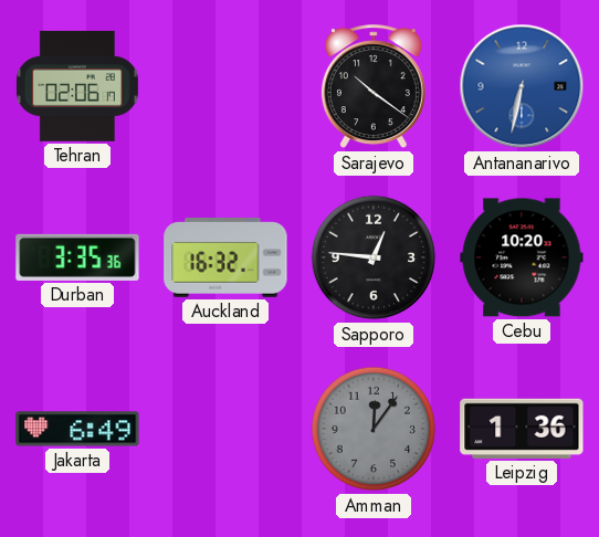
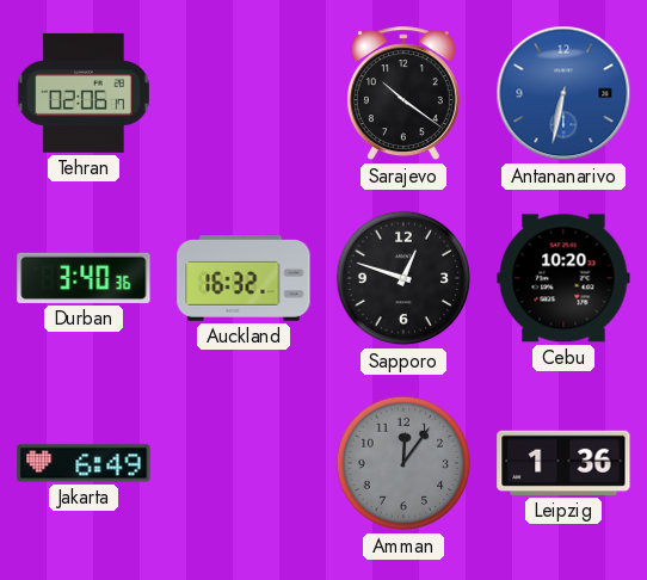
Durban: 3:35 -> 3:40 (84, 278)
Sapporo: 12:46 -> 12:48 (403, 278)
